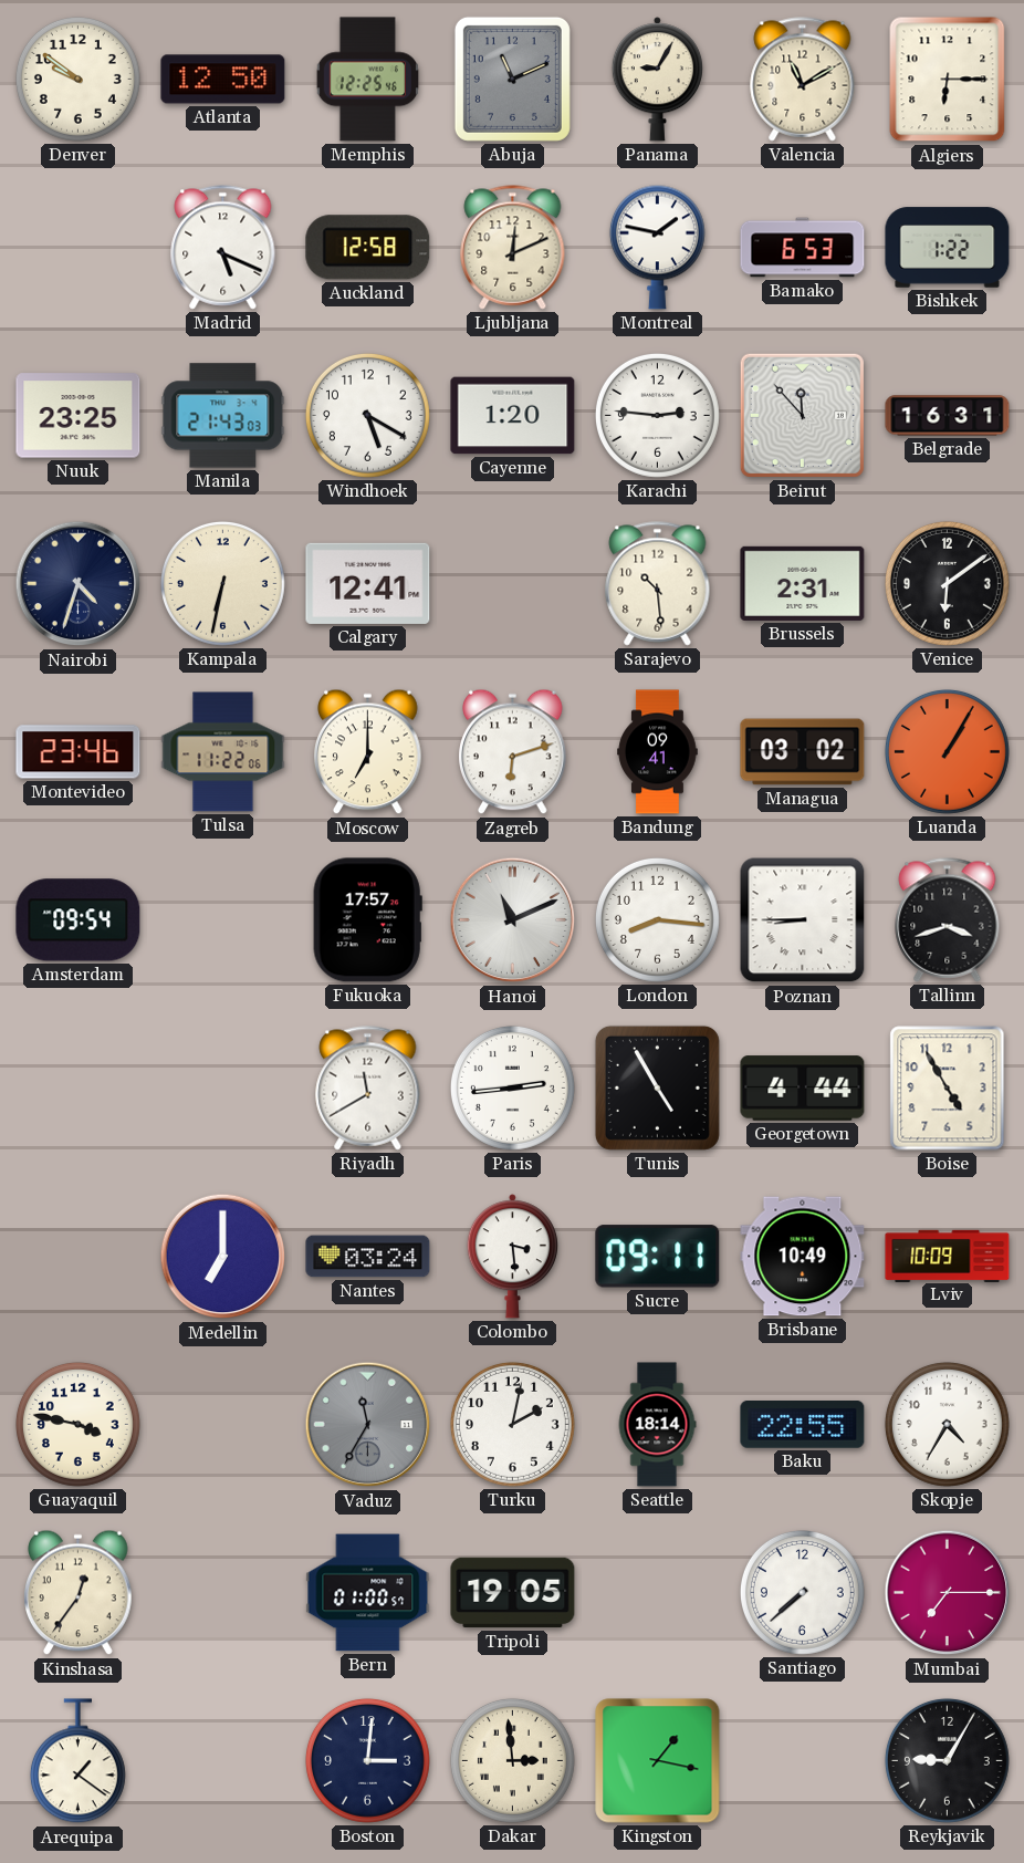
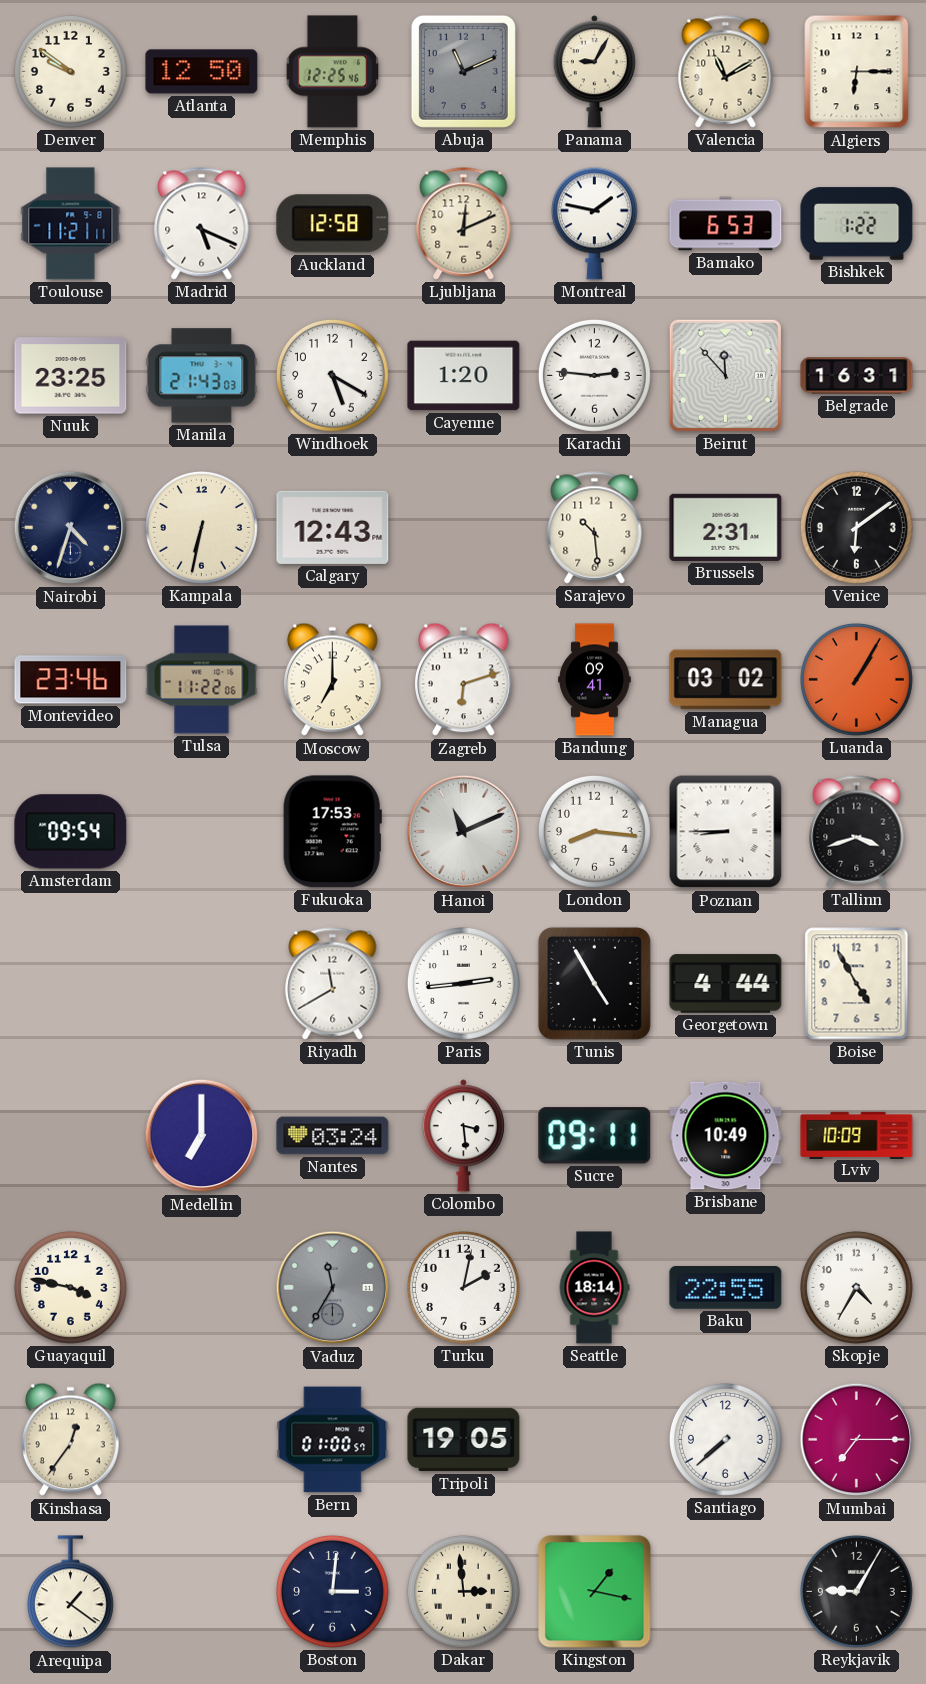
Toulouse: none -> 11:21 (71, 224)
Calgary: 12:41 -> 12:43 (333, 527)
Fukuoka: 17:57 -> 17:53 (332, 832)
